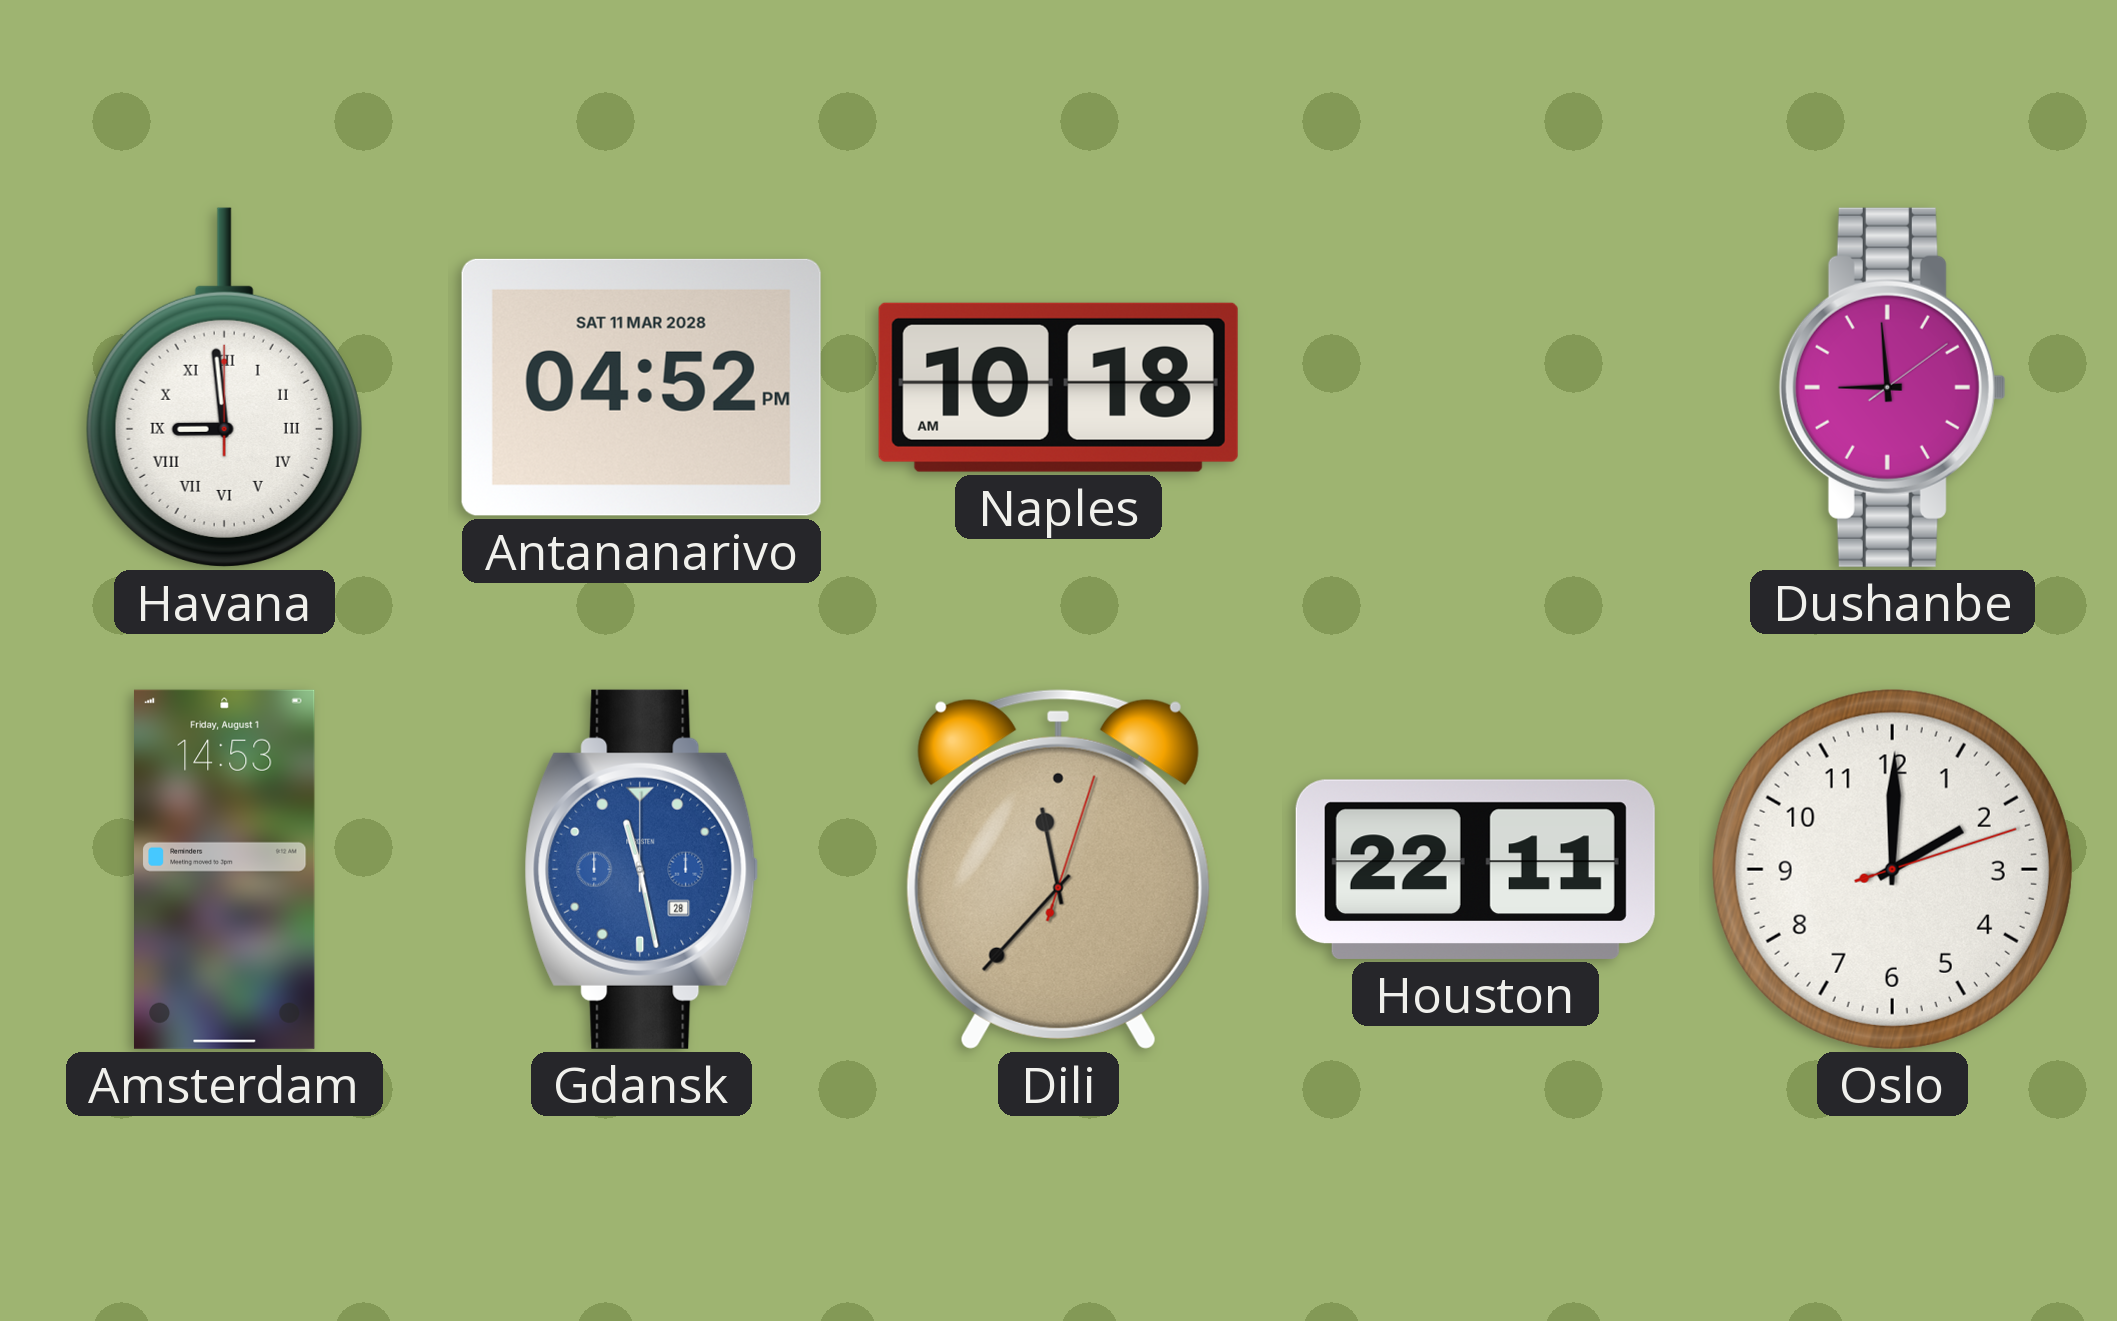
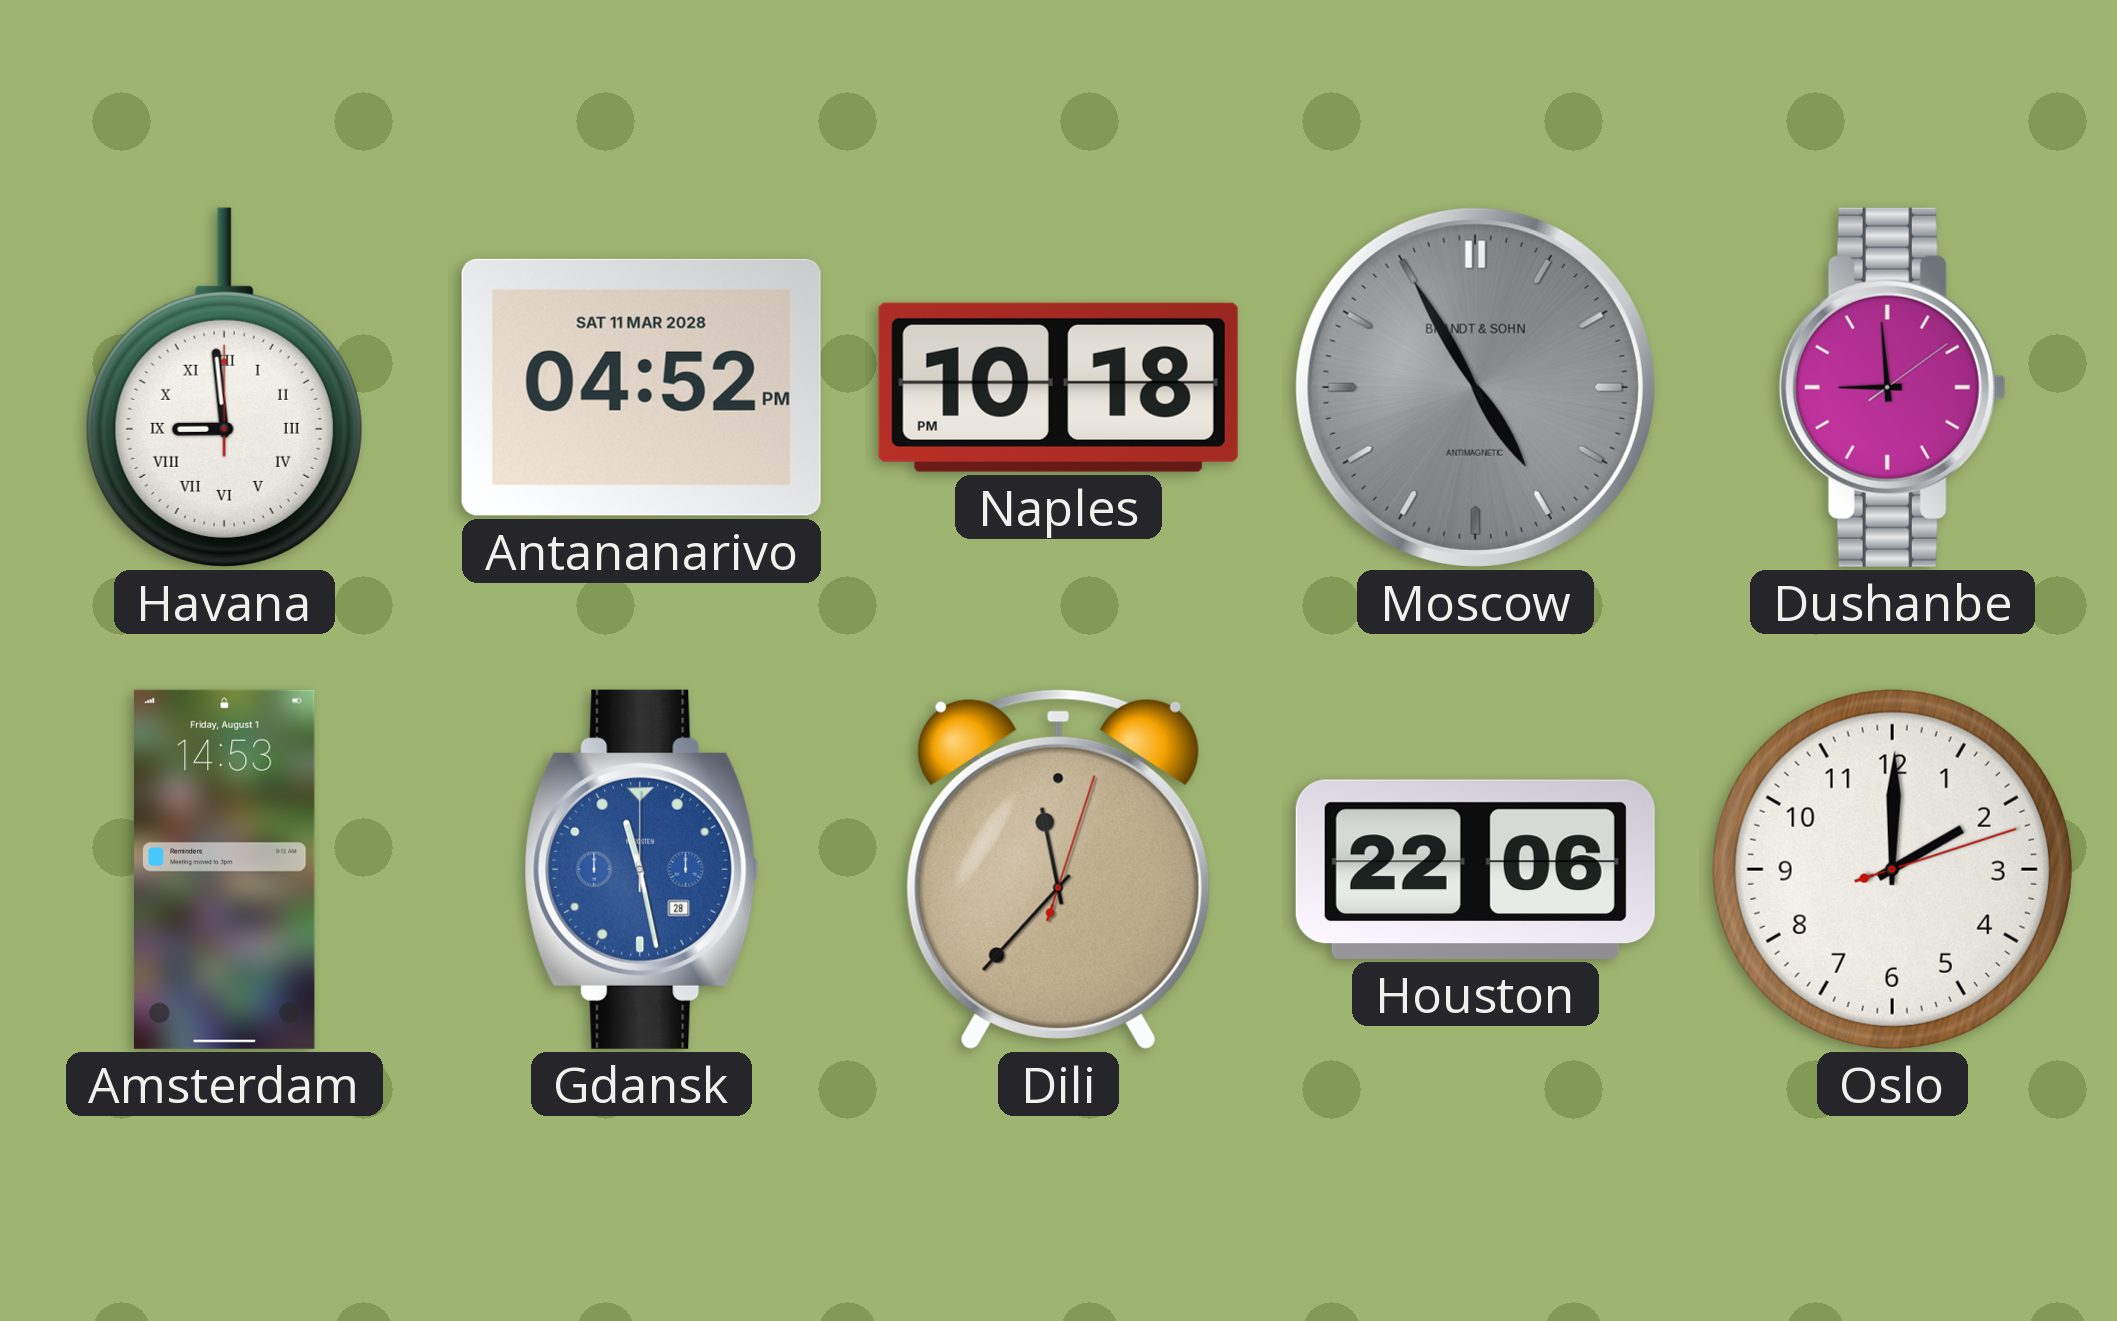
Naples: 10:18 AM -> 10:18 PM (1058, 387)
Moscow: none -> 4:55 (1475, 387)
Houston: 22:11 -> 22:06 (1475, 869)
